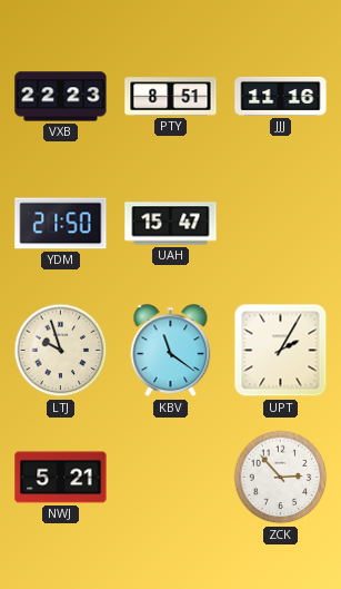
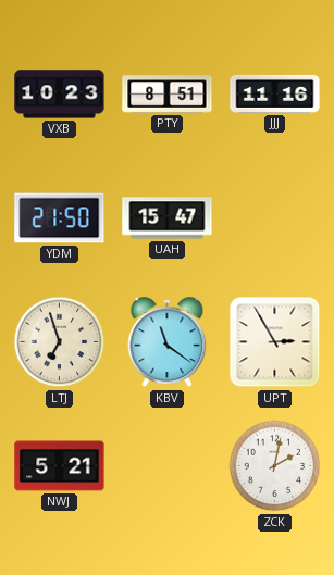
VXB: 22:23 -> 10:23 (60, 95)
LTJ: 9:57 -> 6:57 (60, 342)
UPT: 2:05 -> 2:55 (275, 342)
ZCK: 2:53 -> 2:02 (275, 466)
